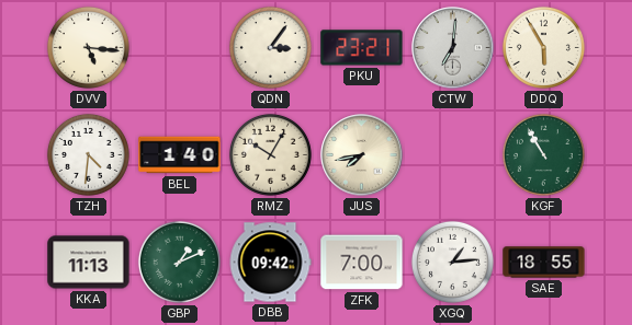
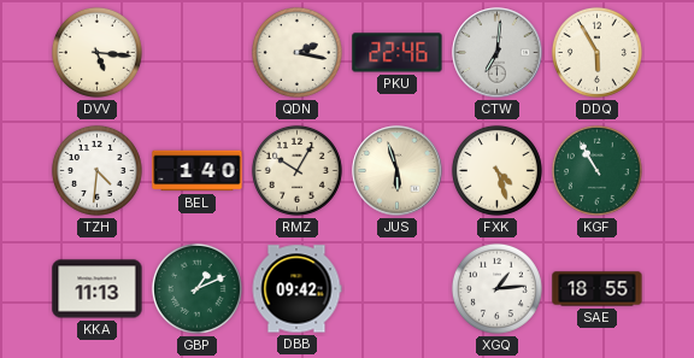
QDN: 3:06 -> 2:17 (296, 52)
PKU: 23:21 -> 22:46 (398, 53)
JUS: 7:43 -> 5:57 (398, 171)
FXK: none -> 4:27 (496, 170)
ZFK: 7:00 -> none (362, 263)
